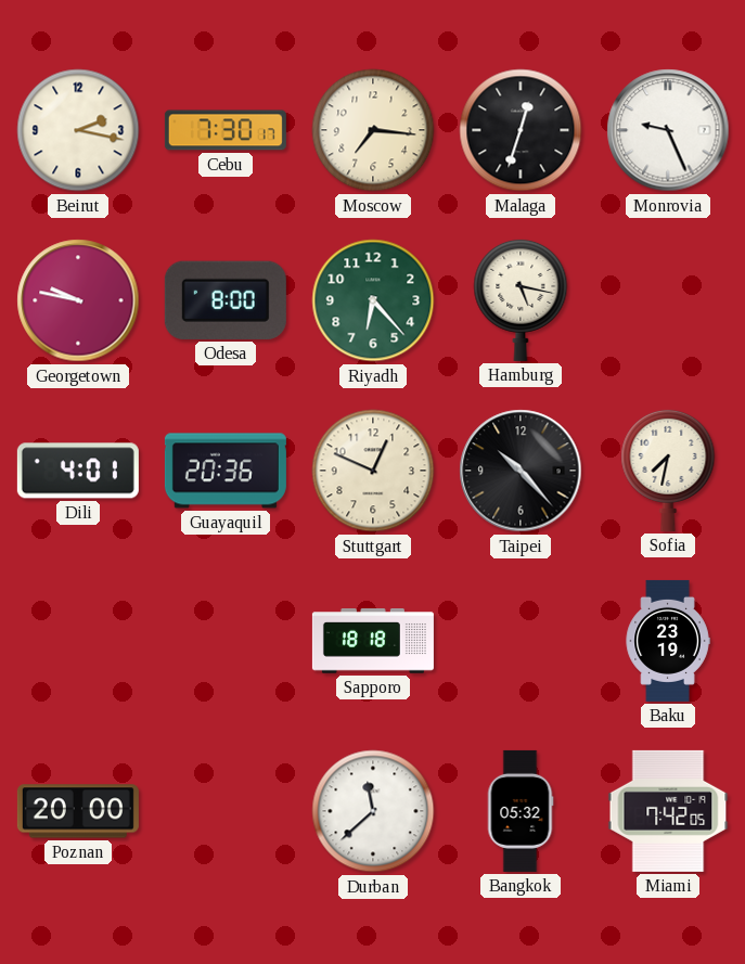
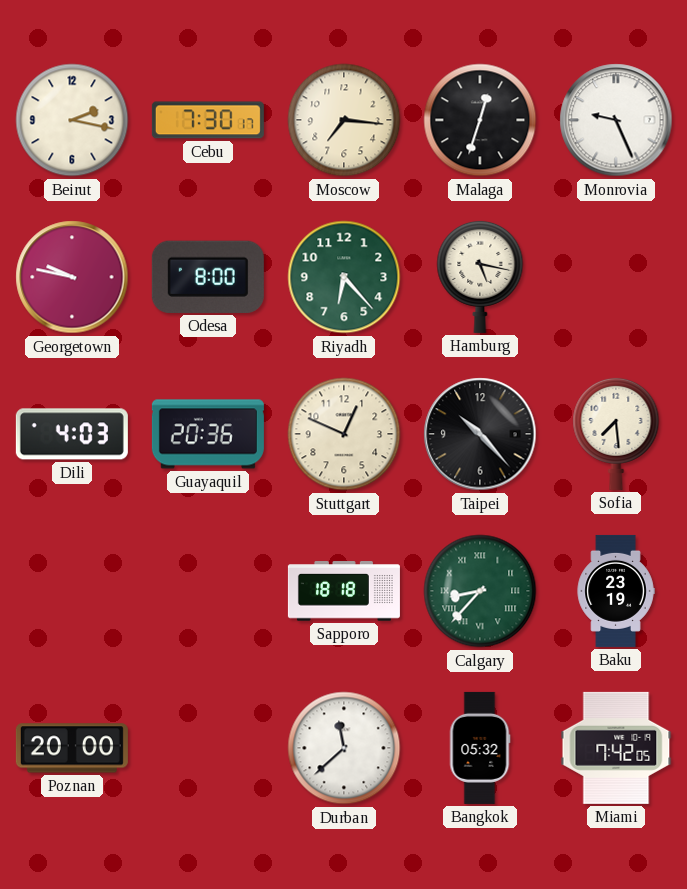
Dili: 4:01 -> 4:03 (72, 434)
Sofia: 7:32 -> 7:29 (616, 433)
Calgary: none -> 8:37 (480, 591)
